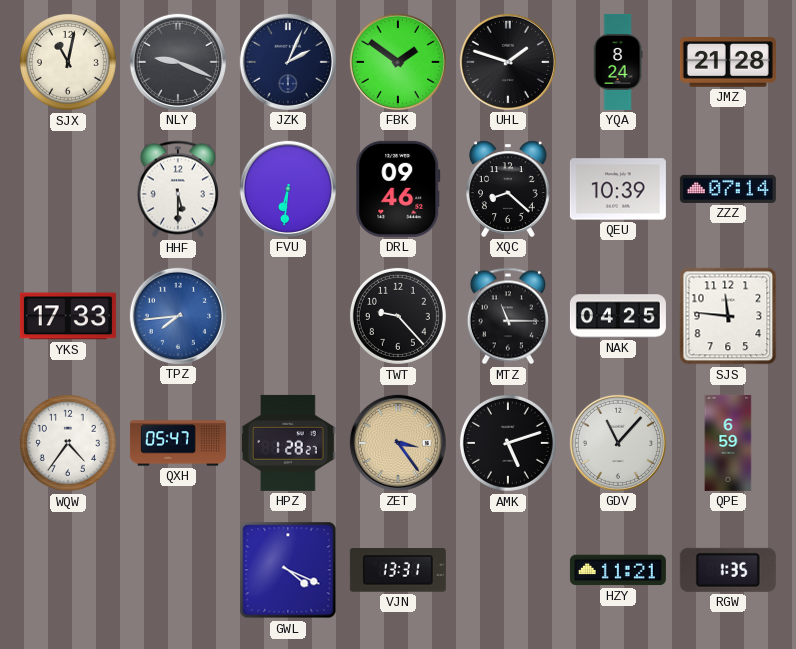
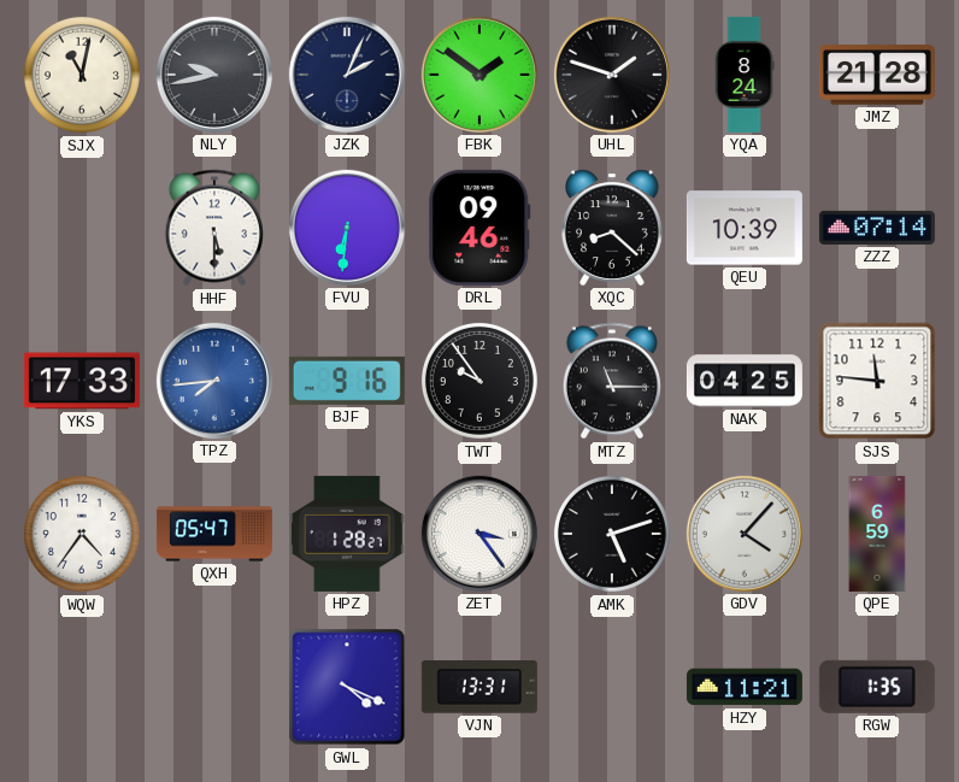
NLY: 9:19 -> 9:43 (214, 75)
BJF: none -> 9:16 (347, 381)
TWT: 9:23 -> 9:54 (479, 381)
ZET dial: champagne -> white (479, 534)
GDV: 11:07 -> 4:07 (745, 534)
